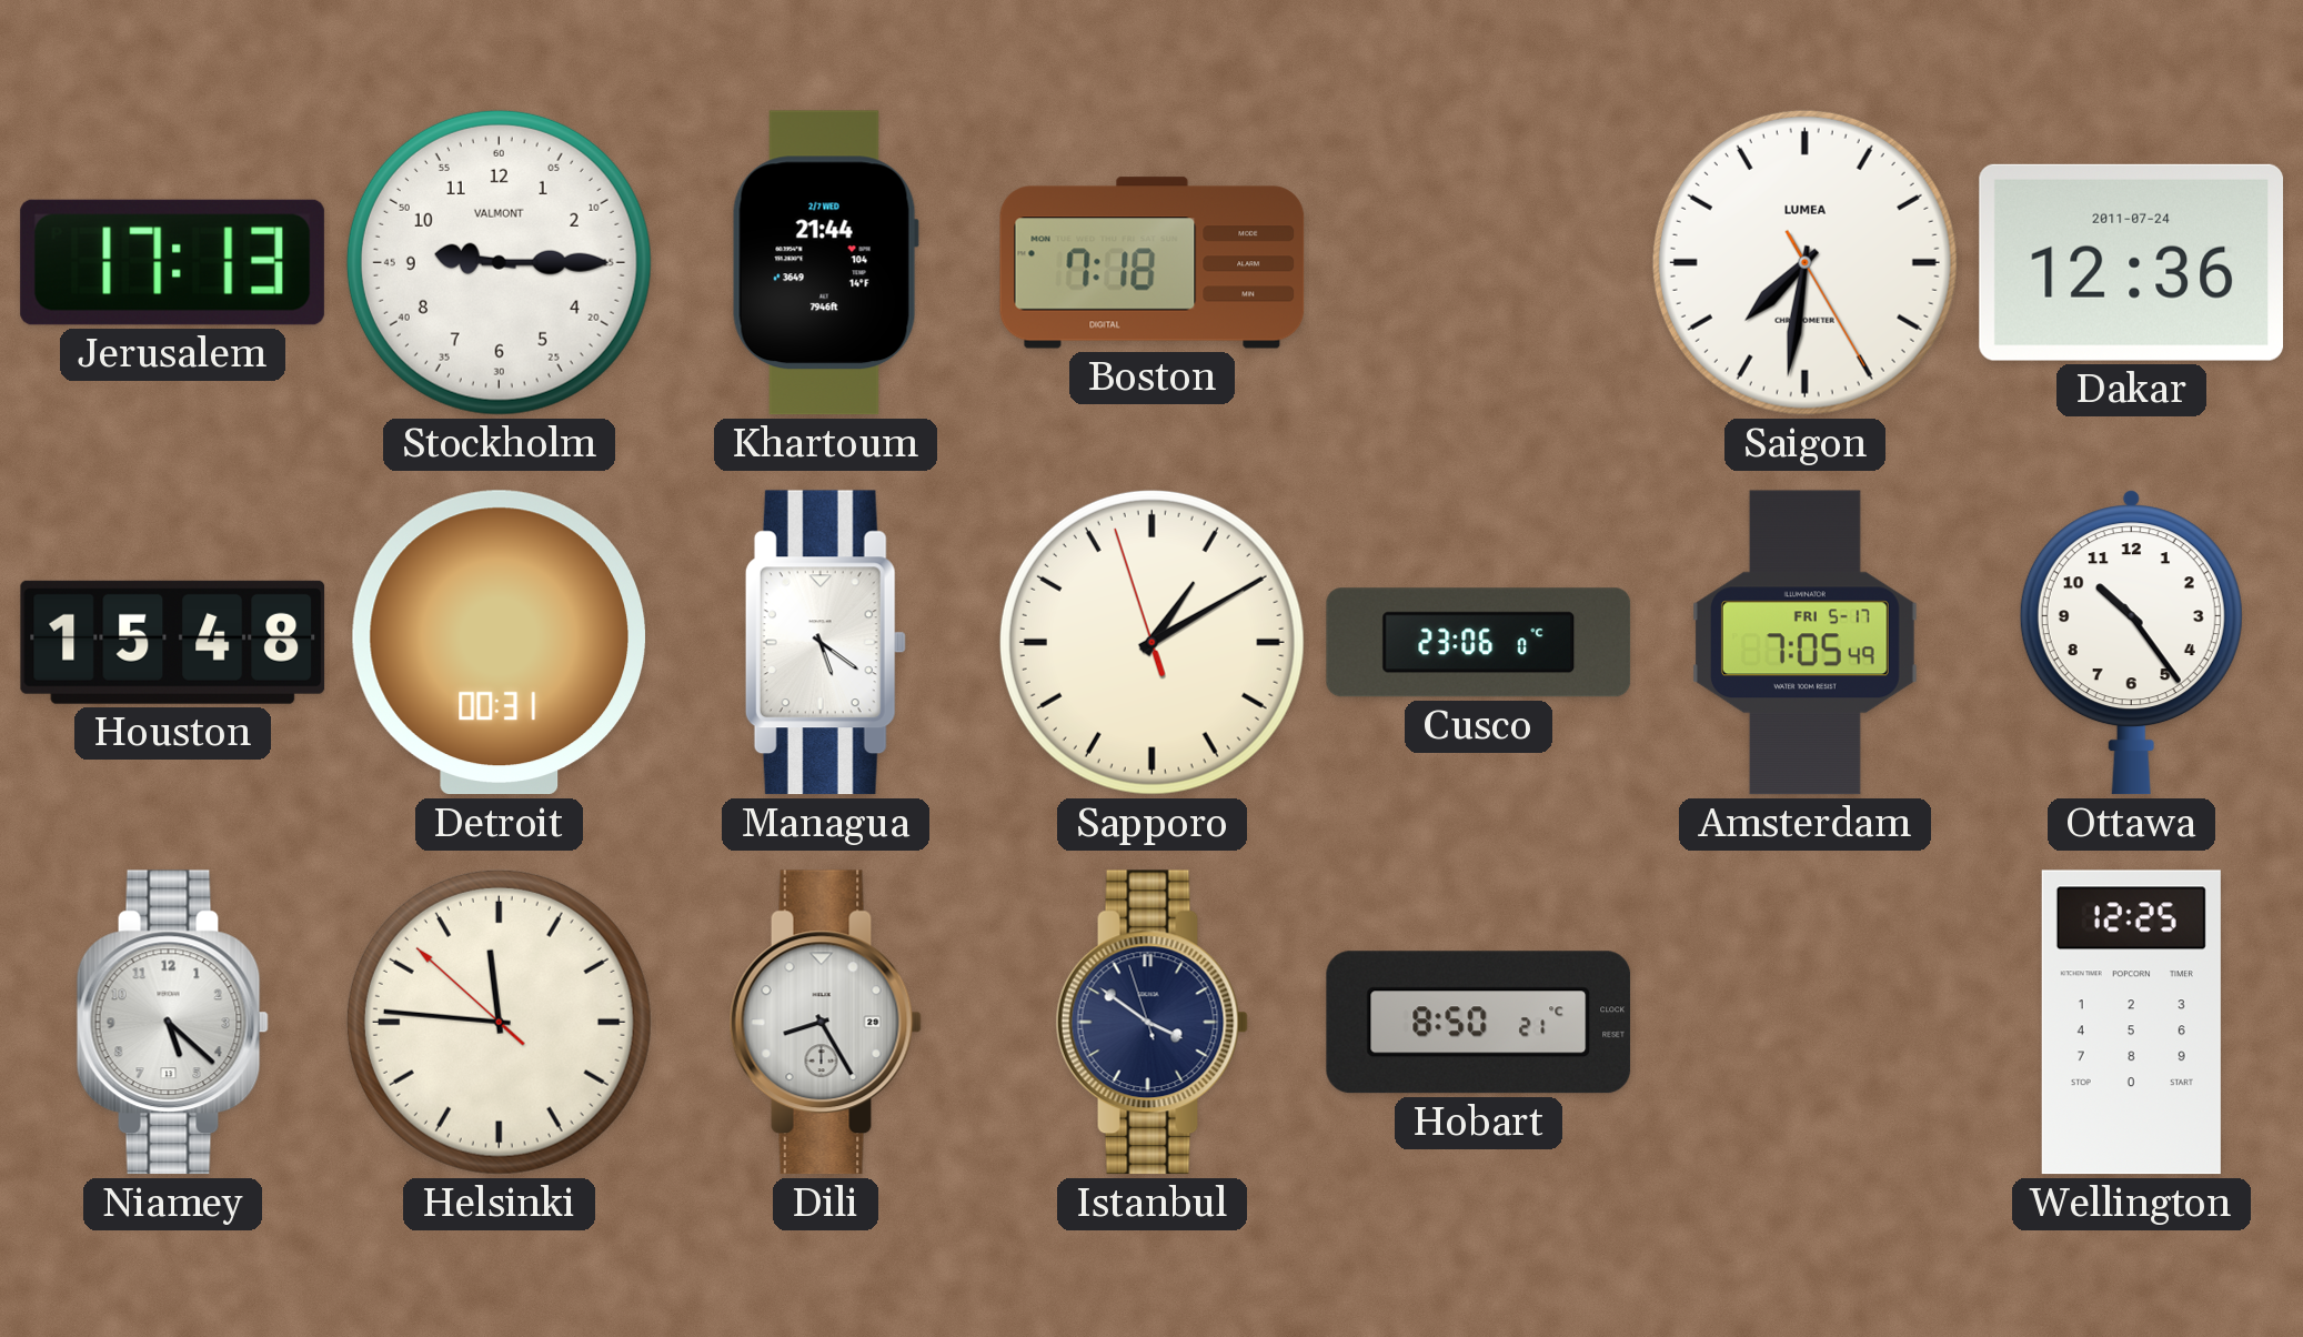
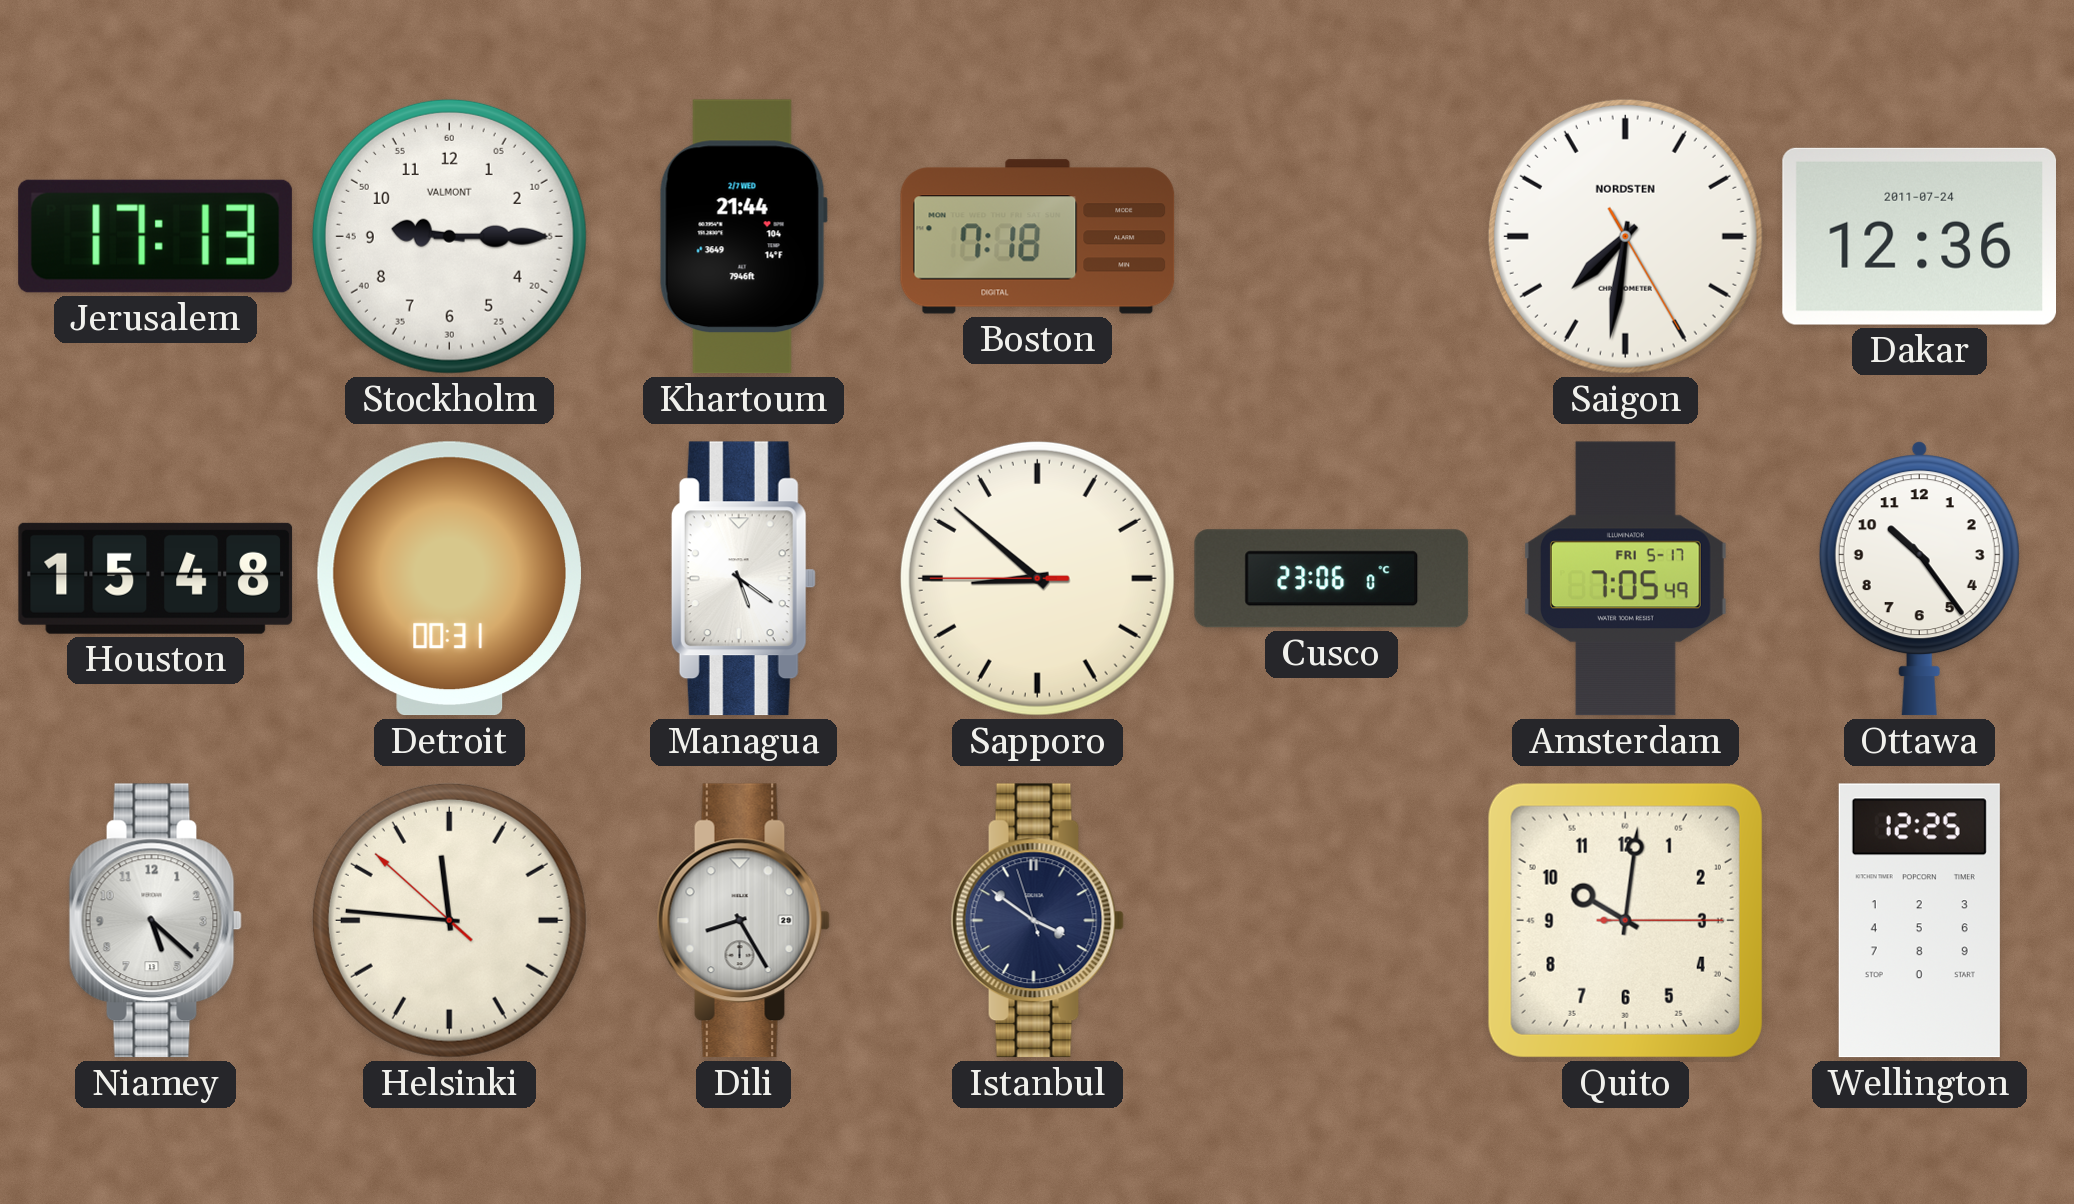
Saigon brand: LUMEA -> NORDSTEN (1625, 236)
Sapporo: 1:09 -> 8:51 (1037, 578)
Hobart: 8:50 -> none (1479, 1023)
Quito: none -> 10:01 (1625, 920)
